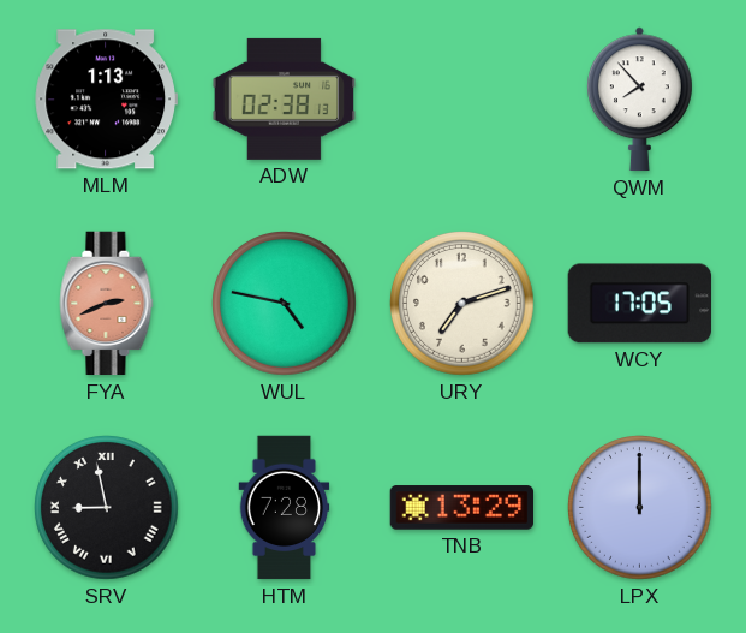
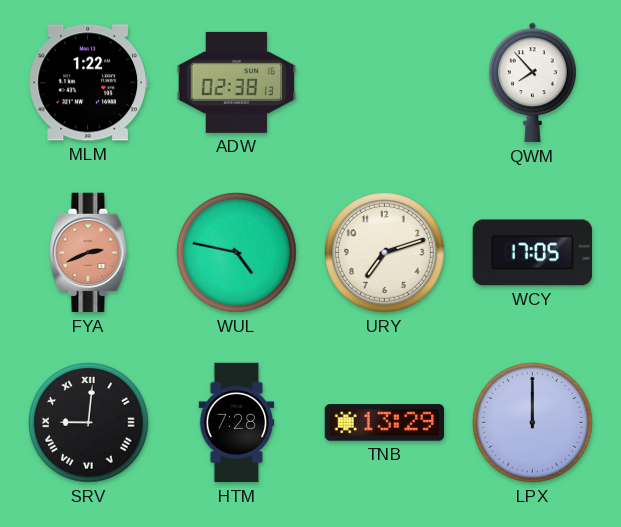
MLM: 1:13 -> 1:22 (88, 83)
SRV: 8:58 -> 9:01 (89, 423)
